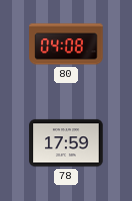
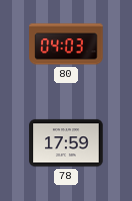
80: 04:08 -> 04:03 (66, 44)
